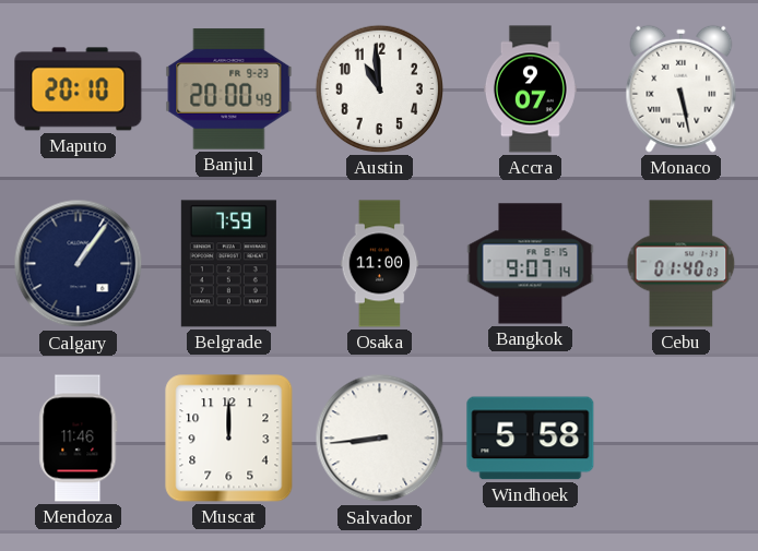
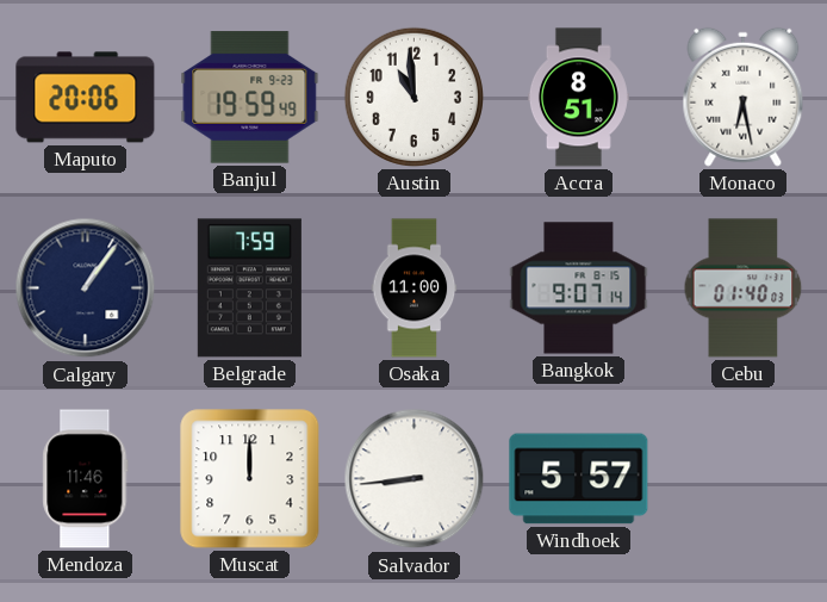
Maputo: 20:10 -> 20:06 (86, 98)
Banjul: 20:00 -> 19:59 (250, 98)
Accra: 9:07 -> 8:51 (578, 98)
Monaco: 5:28 -> 6:28 (744, 97)
Windhoek: 5:58 -> 5:57 (579, 479)
